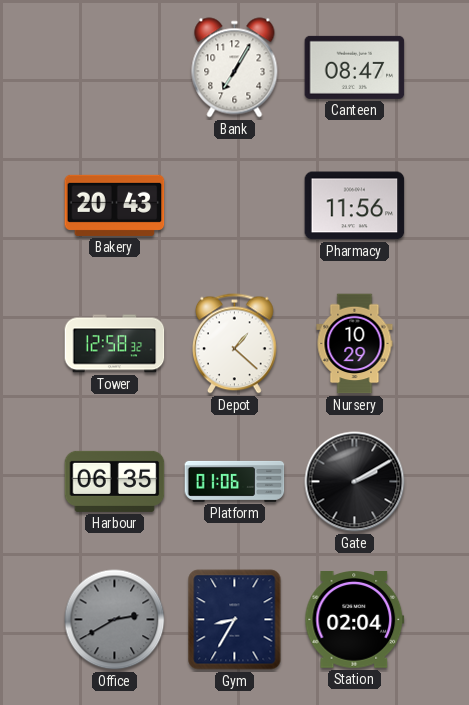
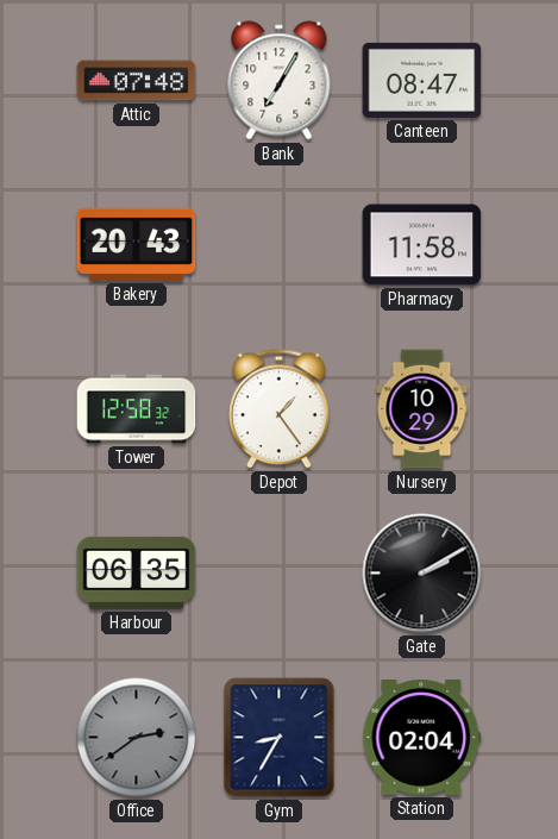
Attic: none -> 07:48 (137, 81)
Pharmacy: 11:56 -> 11:58 (422, 245)
Depot: 1:22 -> 1:24 (280, 409)
Platform: 01:06 -> none (235, 481)
Office: 2:40 -> 2:39 (137, 738)
